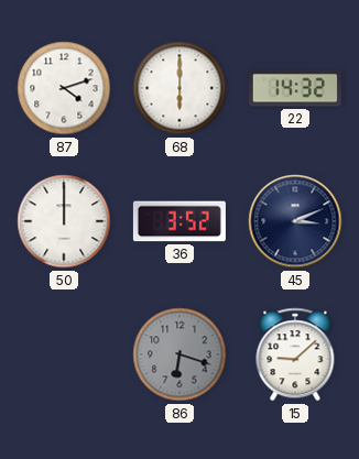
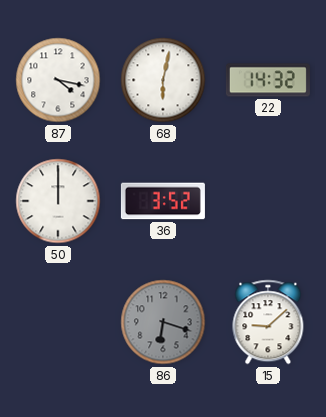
87: 4:12 -> 4:17 (58, 80)
68: 6:00 -> 6:02 (163, 80)
45: 3:11 -> none (295, 221)
